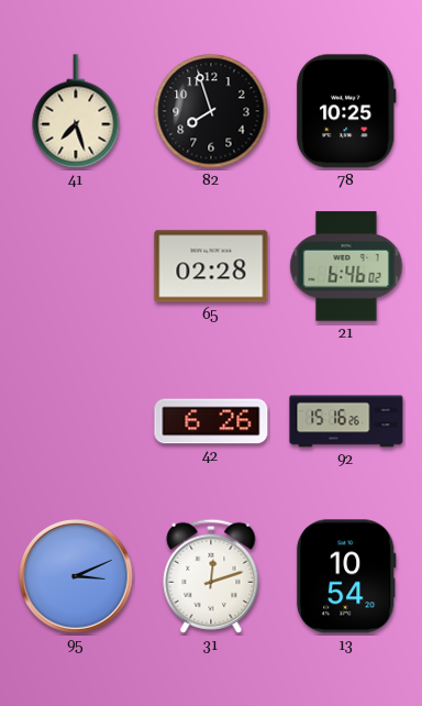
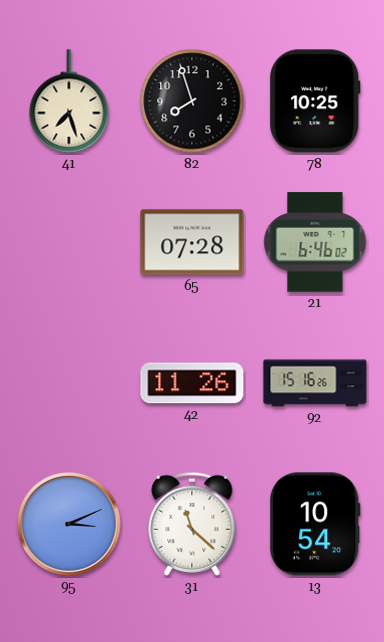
65: 02:28 -> 07:28 (192, 242)
42: 6:26 -> 11:26 (192, 383)
31: 12:12 -> 11:22 (192, 524)
